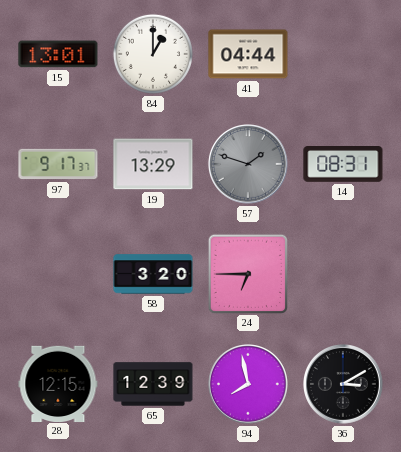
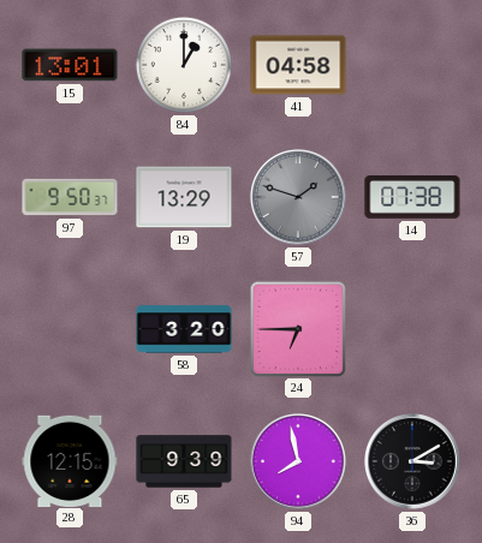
41: 04:44 -> 04:58 (298, 65)
97: 9:17 -> 9:50 (70, 197)
14: 08:31 -> 07:38 (412, 198)
65: 12:39 -> 9:39 (184, 461)
